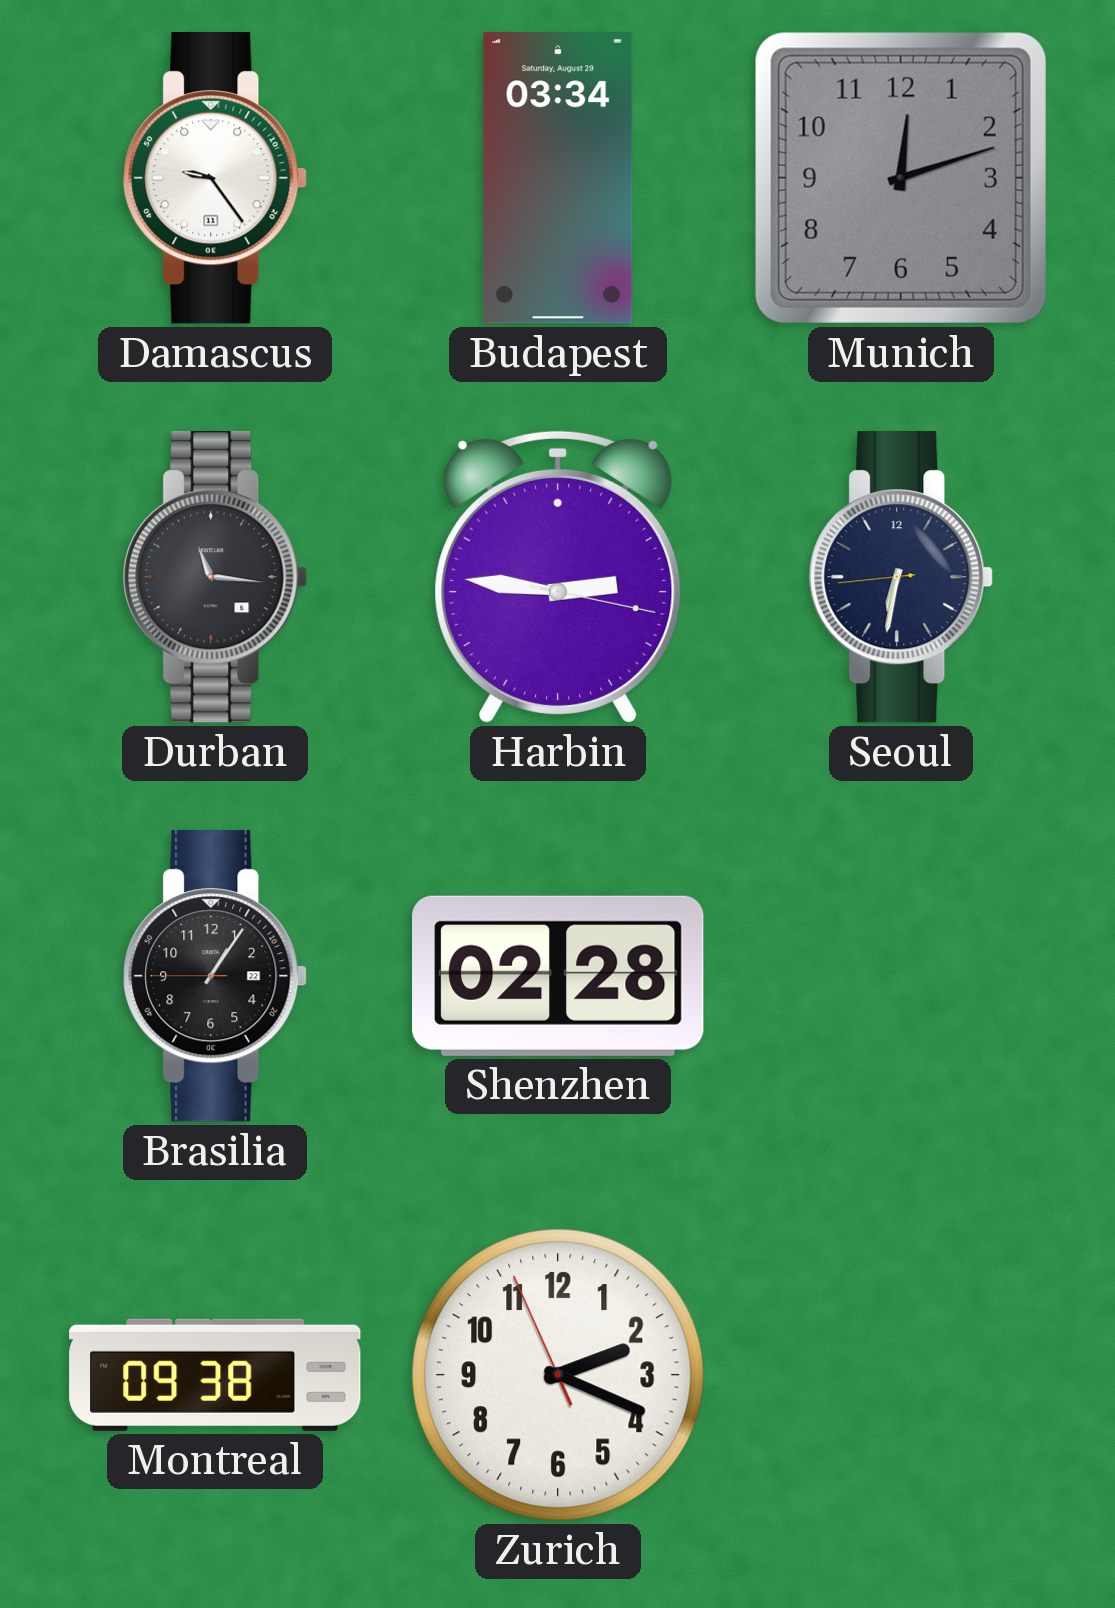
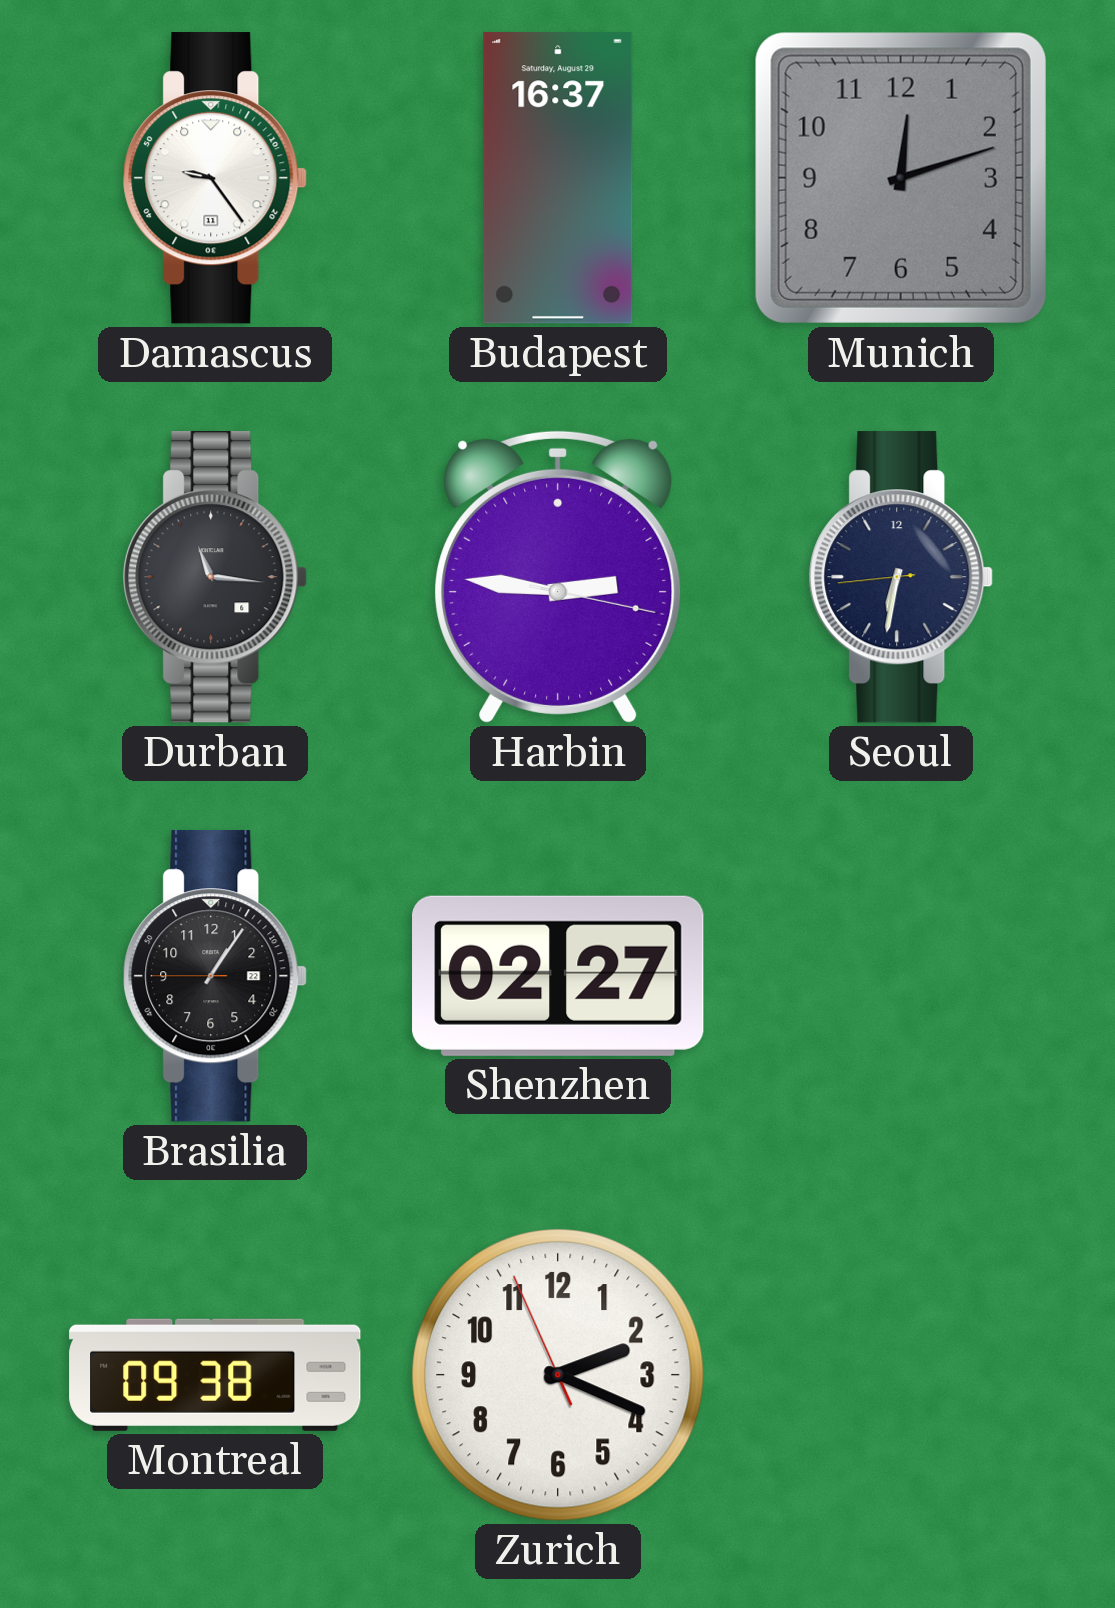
Budapest: 03:34 -> 16:37 (558, 178)
Shenzhen: 02:28 -> 02:27 (558, 976)
